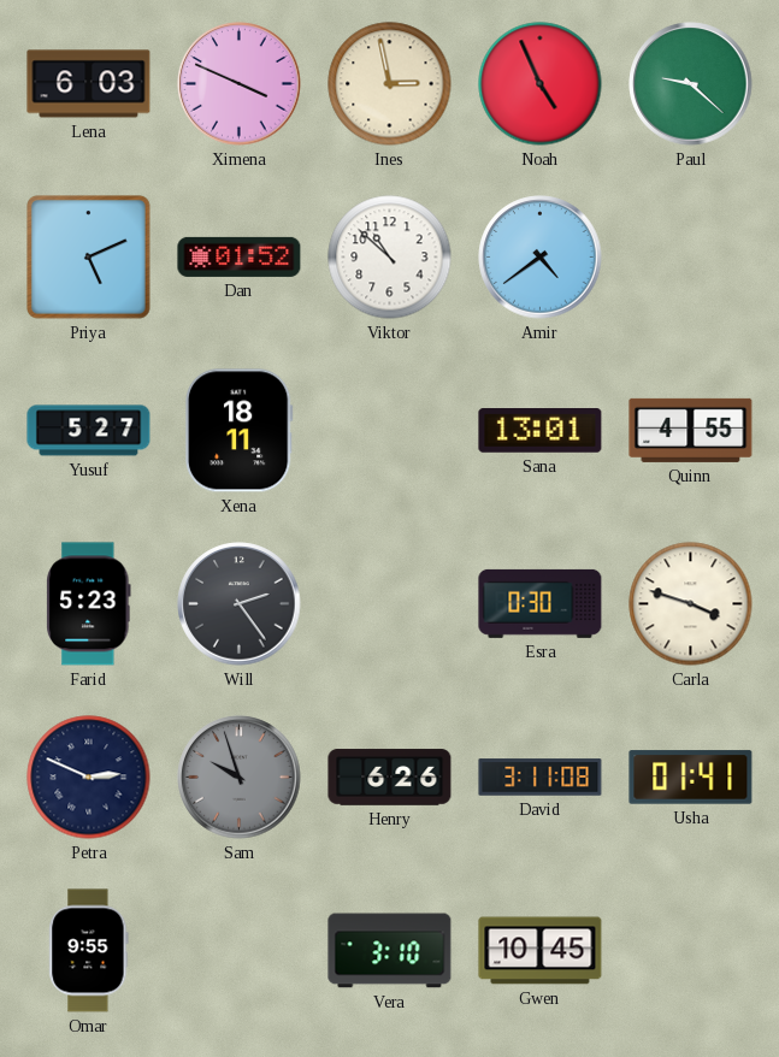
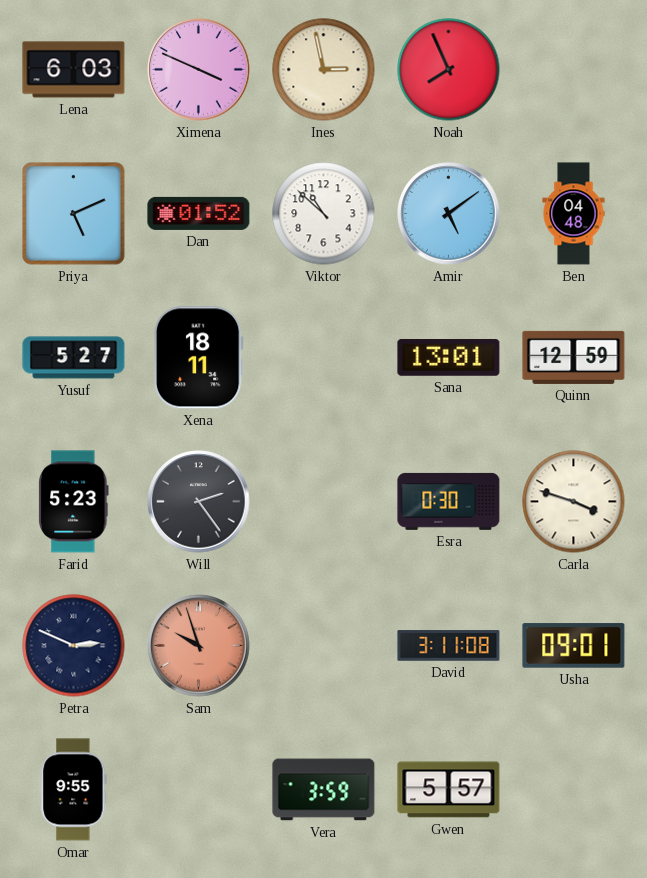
Noah: 4:56 -> 7:56 (449, 70)
Paul: 9:22 -> none (691, 84)
Amir: 4:39 -> 5:09 (449, 214)
Ben: none -> 04:48 (574, 214)
Quinn: 4:55 -> 12:59 (574, 357)
Sam dial: grey -> salmon (199, 646)
Henry: 6:26 -> none (390, 778)
Usha: 01:41 -> 09:01 (574, 646)
Vera: 3:10 -> 3:59 (324, 790)
Gwen: 10:45 -> 5:57 (449, 790)
